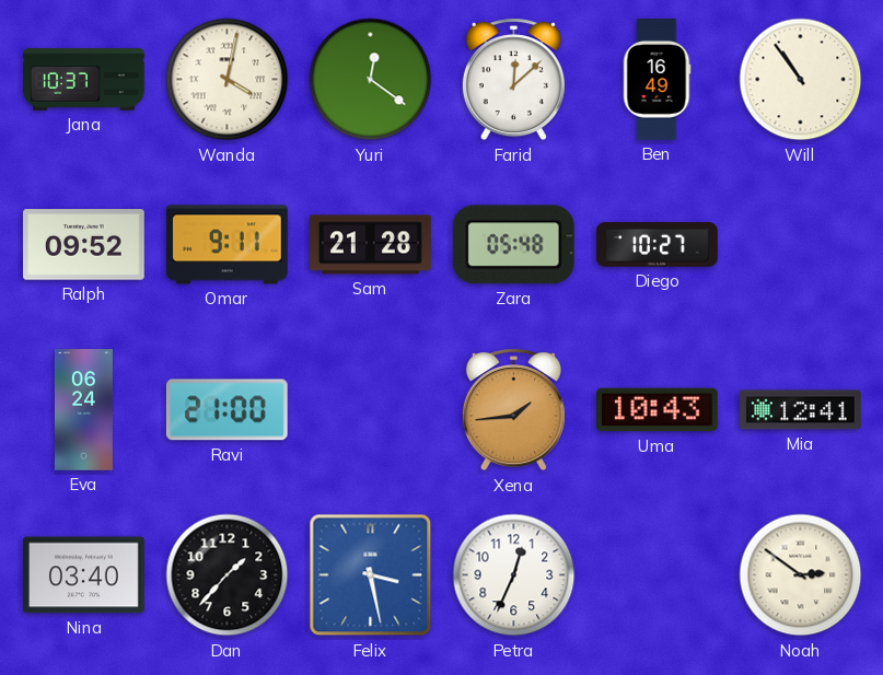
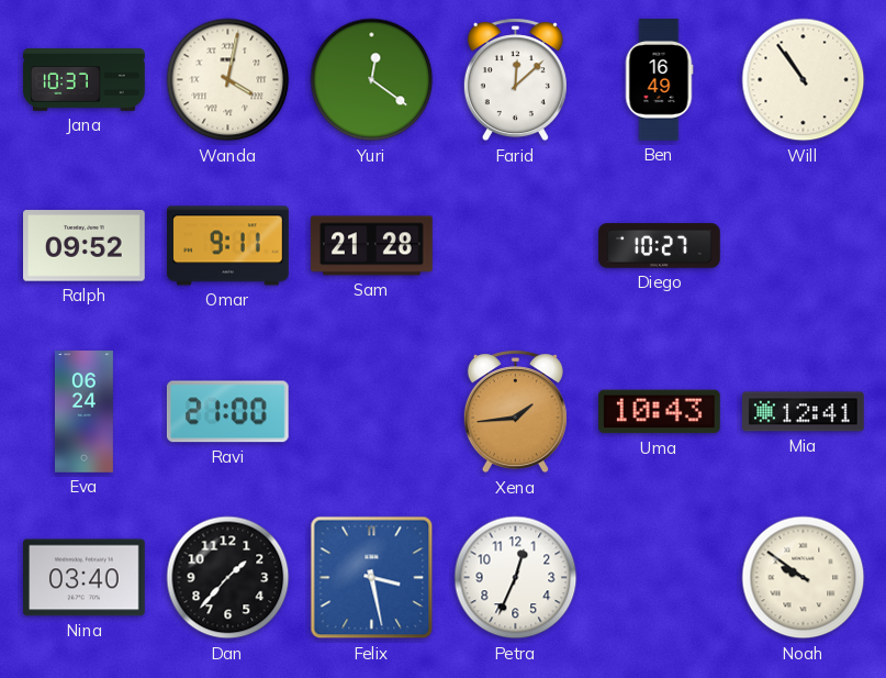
Zara: 05:48 -> none (513, 245)
Noah: 2:51 -> 9:51 (804, 578)
